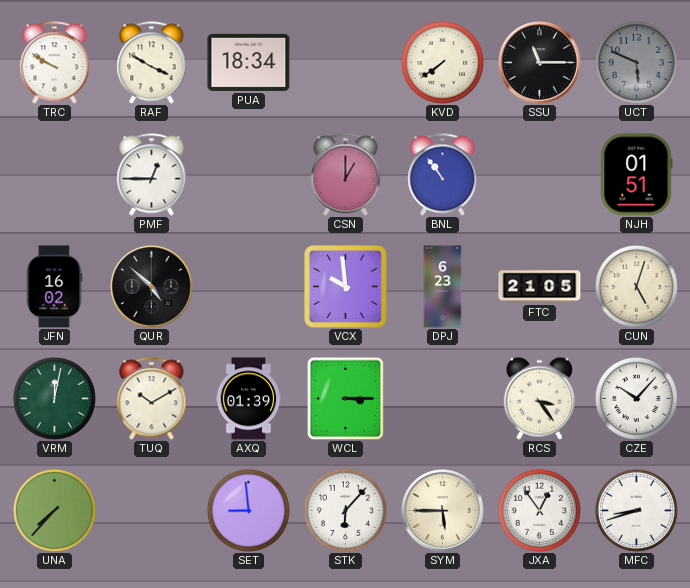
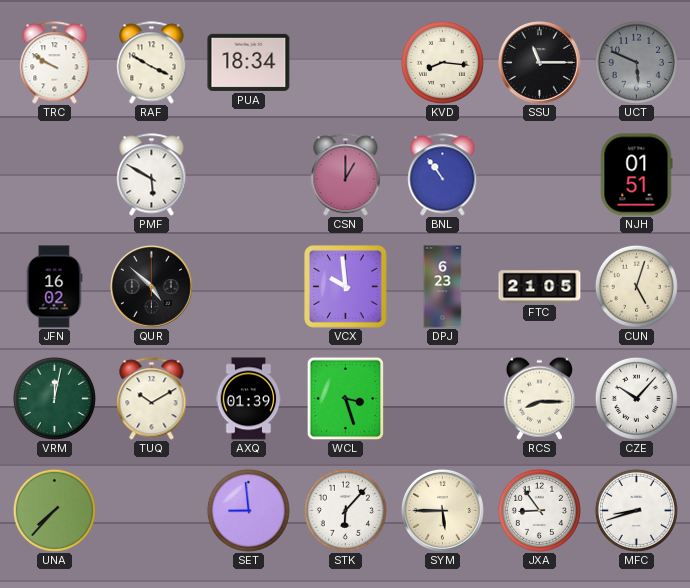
KVD: 7:39 -> 8:16 (442, 62)
PMF: 12:45 -> 5:50 (152, 175)
WCL: 3:15 -> 3:27 (346, 398)
RCS: 3:24 -> 8:15 (539, 398)
JXA: 12:54 -> 8:54 (539, 510)
